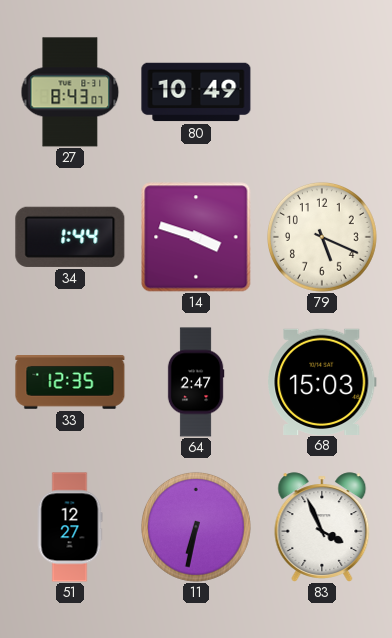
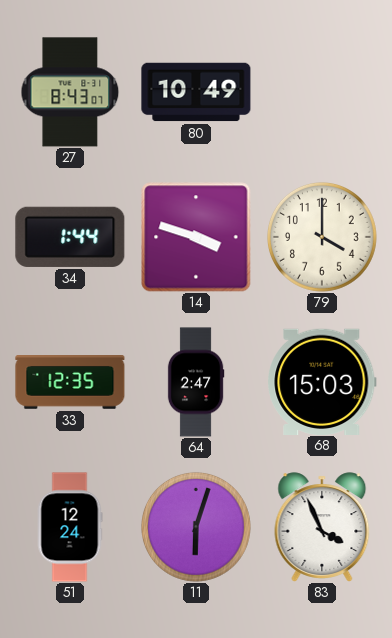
79: 5:19 -> 4:00 (322, 237)
51: 12:27 -> 12:24 (70, 527)
11: 6:32 -> 6:03 (196, 527)
